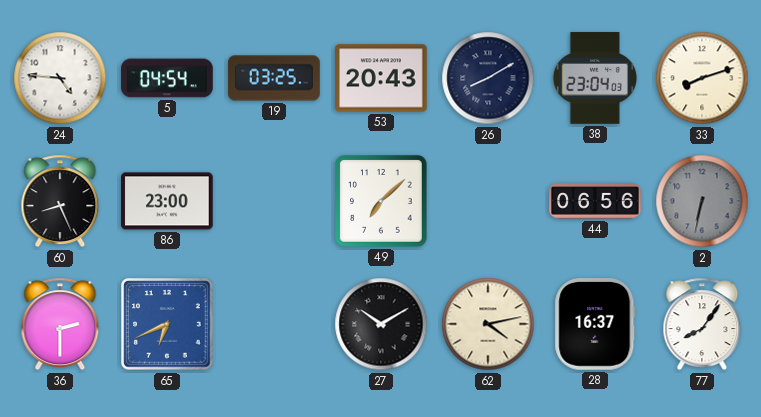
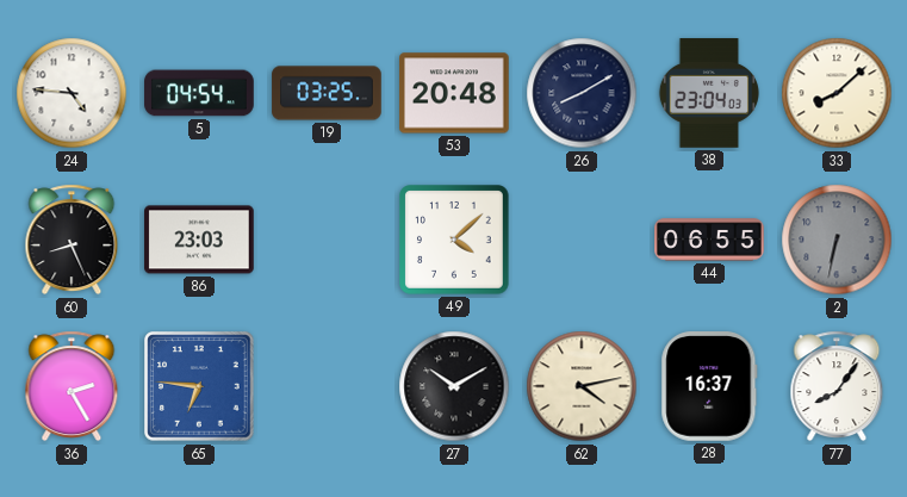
53: 20:43 -> 20:48 (454, 93)
33: 8:12 -> 8:08 (837, 93)
86: 23:00 -> 23:03 (199, 240)
49: 7:08 -> 4:08 (455, 241)
44: 06:56 -> 06:55 (709, 240)
36: 2:30 -> 2:25 (72, 386)
65: 6:41 -> 6:46 (199, 386)
